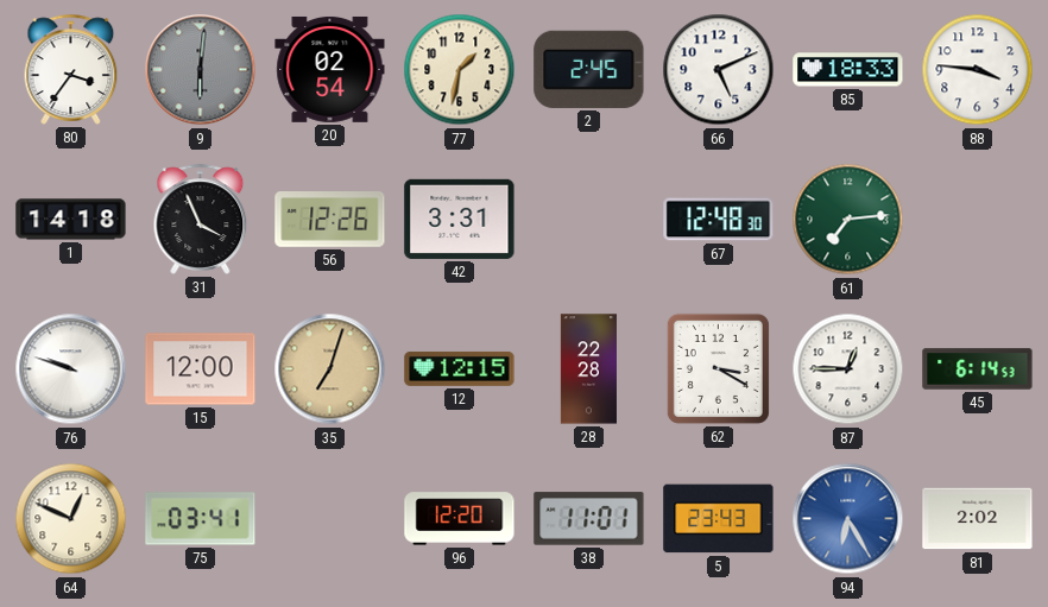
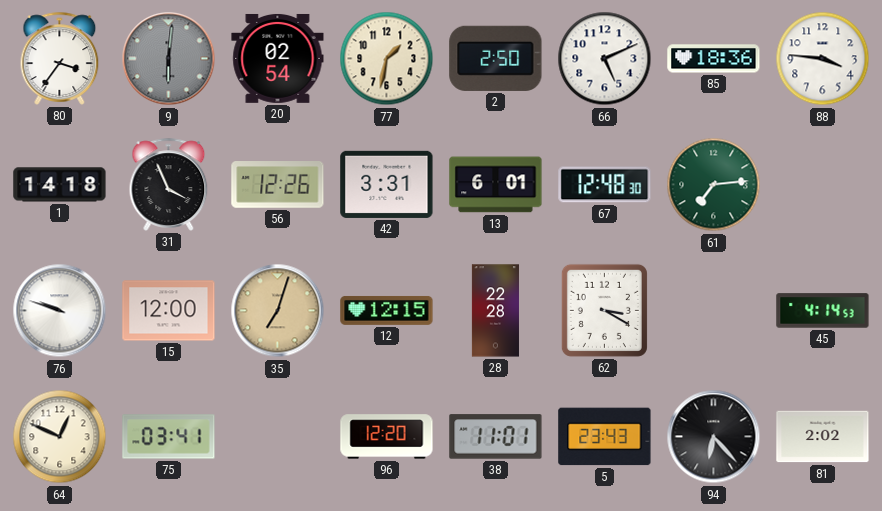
2: 2:45 -> 2:50 (496, 58)
85: 18:33 -> 18:36 (714, 59)
13: none -> 6:01 (496, 185)
87: 12:45 -> none (848, 369)
45: 6:14 -> 4:14 (823, 311)
94: 6:25 -> 6:23 (714, 437)
94 dial: blue -> black (714, 437)
